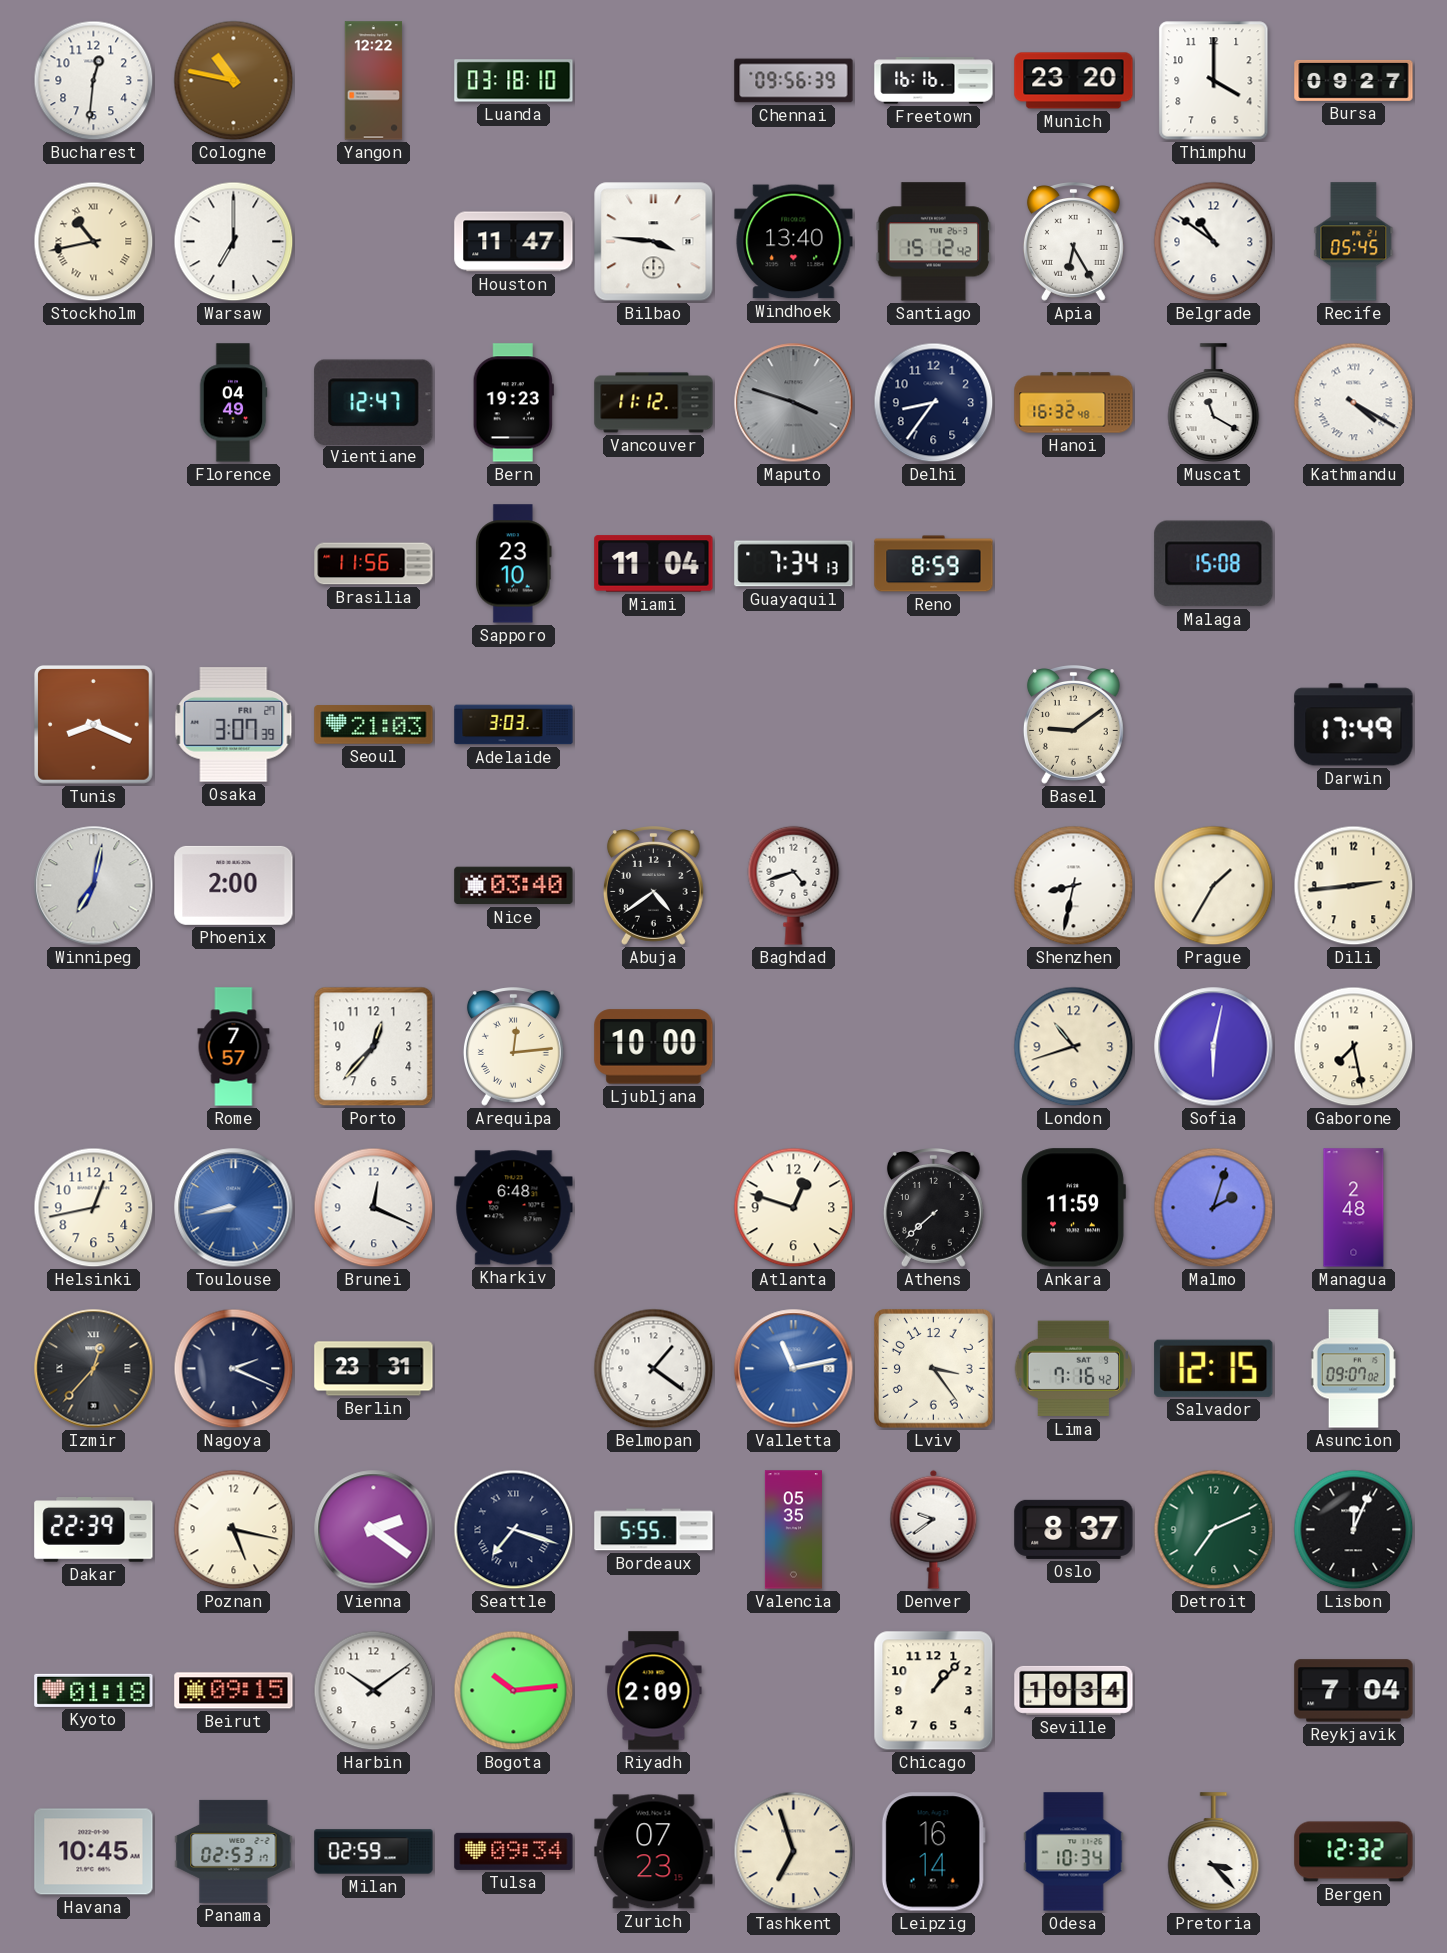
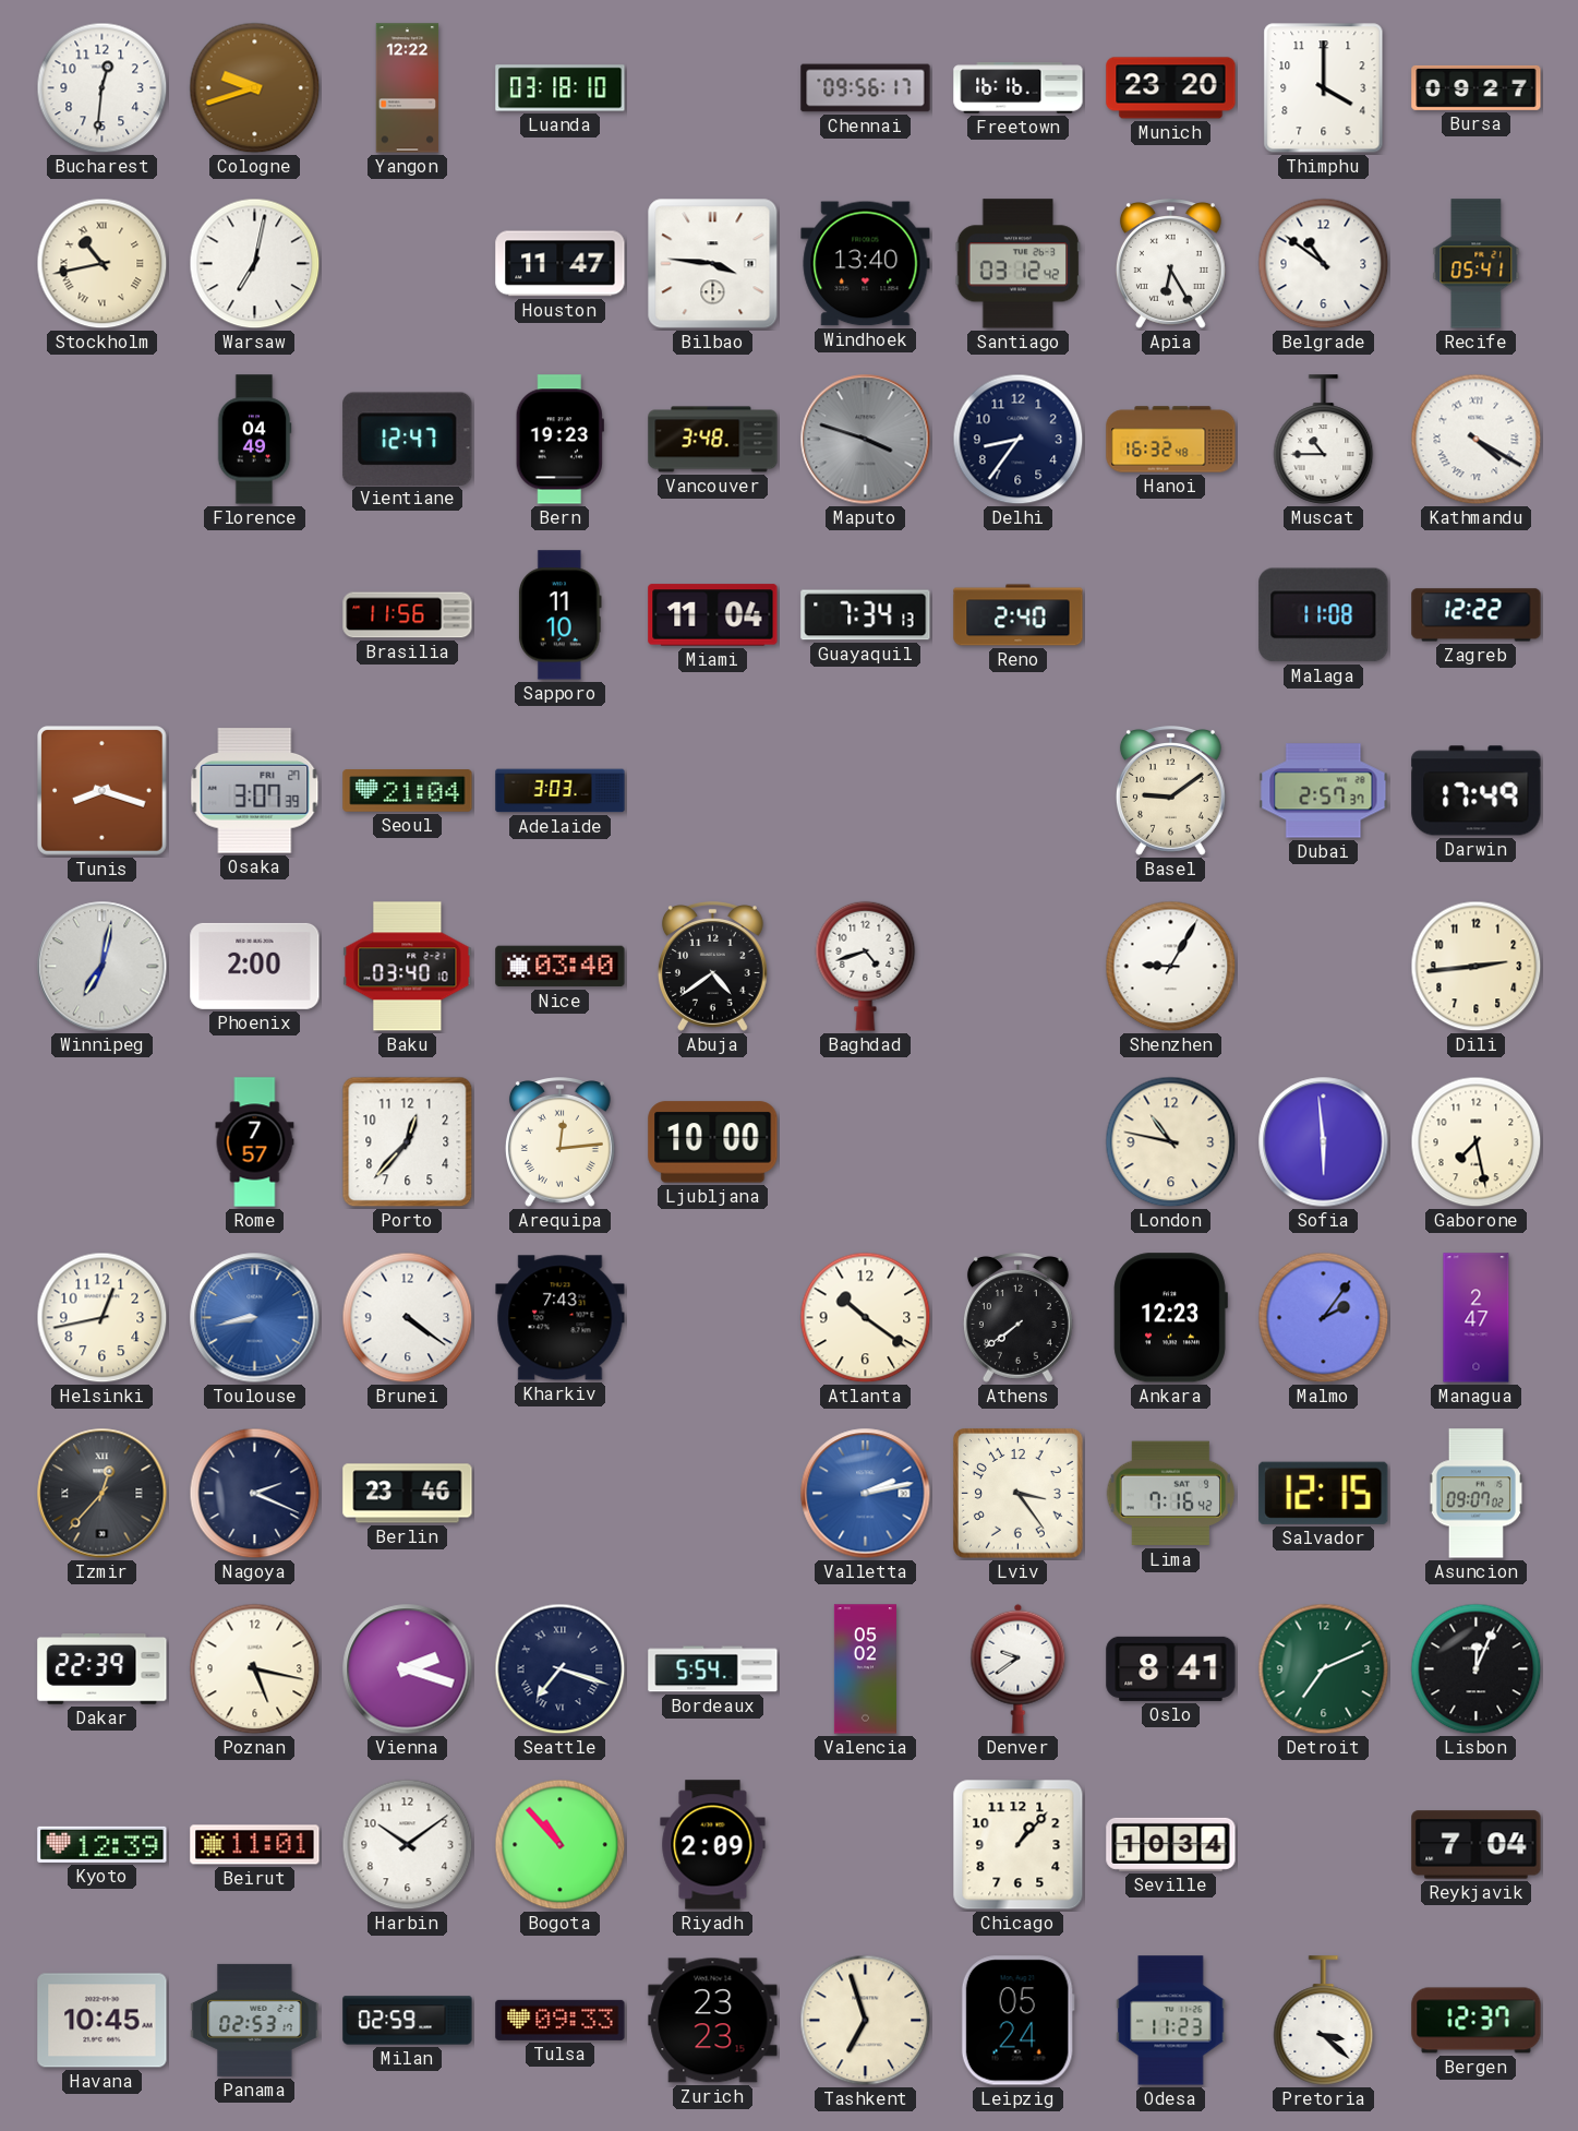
Cologne: 10:47 -> 9:42 (255, 88)
Chennai: 09:56:39 -> 09:56:17 (866, 88)
Warsaw: 7:00 -> 7:02 (255, 264)
Santiago: 15:12 -> 03:12 (1019, 264)
Recife: 05:45 -> 05:41 (1477, 264)
Vancouver: 11:12 -> 3:48 (713, 440)
Muscat: 11:20 -> 10:45 (1324, 440)
Sapporo: 23:10 -> 11:10 (559, 615)
Reno: 8:59 -> 2:40 (1019, 615)
Malaga: 15:08 -> 11:08 (1324, 615)
Zagreb: none -> 12:22 (1477, 615)
Tunis: 8:19 -> 8:18 (103, 791)
Seoul: 21:03 -> 21:04 (408, 791)
Dubai: none -> 2:57 (1324, 791)
Baku: none -> 03:40 (408, 967)
Shenzhen: 8:32 -> 9:05 (1171, 967)
Prague: 1:35 -> none (1214, 886)
London: 10:42 -> 10:47 (1171, 1142)
Sofia: 6:02 -> 5:59 (1324, 1142)
Brunei: 12:19 -> 4:21 (408, 1318)
Kharkiv: 6:48 -> 7:43 (561, 1318)
Atlanta: 12:48 -> 10:21 (866, 1318)
Athens: 7:38 -> 7:39 (1017, 1318)
Ankara: 11:59 -> 12:23 (1170, 1318)
Malmo: 2:03 -> 2:06 (1324, 1318)
Managua: 2:48 -> 2:47 (1477, 1318)
Berlin: 23:31 -> 23:46 (408, 1494)
Belmopan: 1:21 -> none (654, 1369)
Valletta: 11:13 -> 2:13 (866, 1494)
Vienna: 2:21 -> 2:18 (408, 1669)
Bordeaux: 5:55 -> 5:54 (713, 1669)
Valencia: 05:35 -> 05:02 (865, 1669)
Oslo: 8:37 -> 8:41 (1171, 1668)
Kyoto: 01:18 -> 12:39 (103, 1844)
Beirut: 09:15 -> 11:01 (255, 1845)
Bogota: 10:14 -> 10:53 (561, 1845)
Tulsa: 09:34 -> 09:33 (561, 2020)
Zurich: 07:23 -> 23:23 (713, 2021)
Leipzig: 16:14 -> 05:24 (1017, 2021)
Odesa: 10:34 -> 11:23 (1171, 2021)
Pretoria: 3:23 -> 3:22 (1324, 2021)
Bergen: 12:32 -> 12:37 (1477, 2021)
